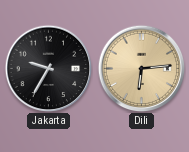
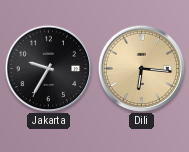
Dili: 6:14 -> 6:16 (141, 68)
